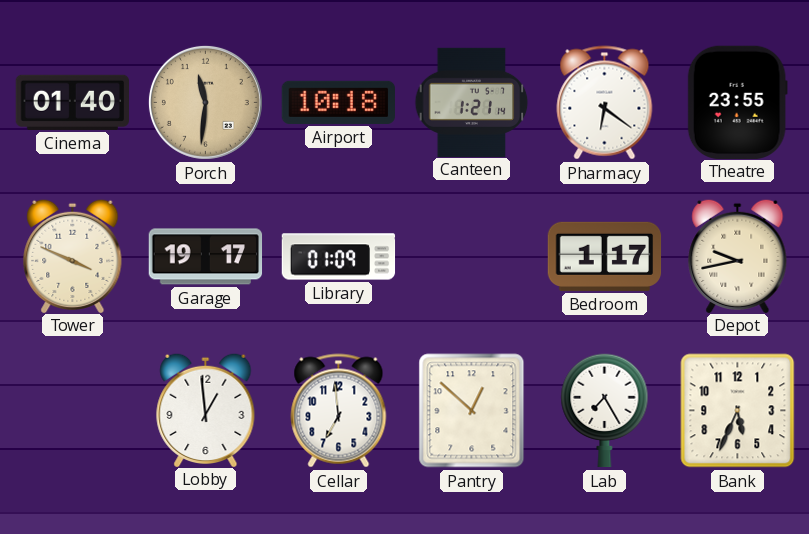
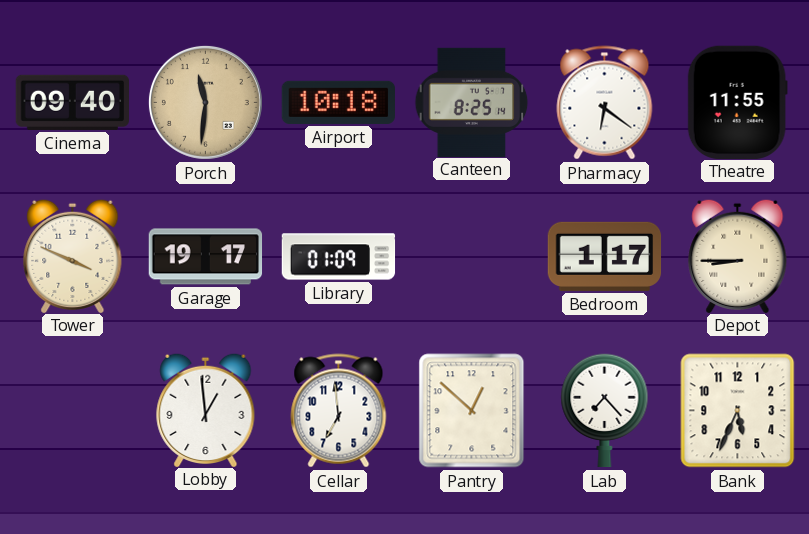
Cinema: 01:40 -> 09:40 (72, 102)
Canteen: 1:21 -> 8:25 (472, 102)
Theatre: 23:55 -> 11:55 (737, 102)
Depot: 9:43 -> 8:45 (738, 255)
Lab: 7:25 -> 7:23 (605, 411)
